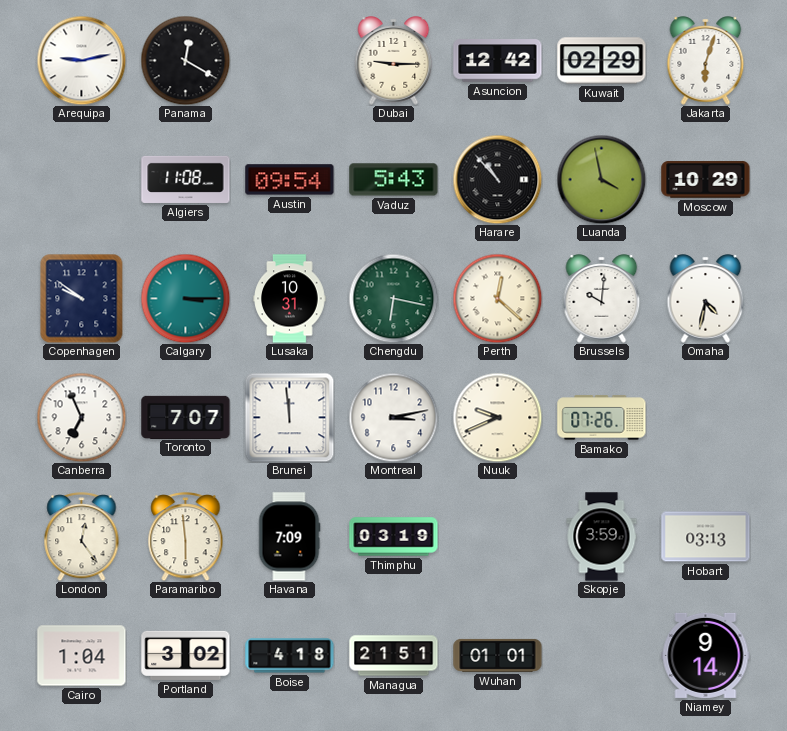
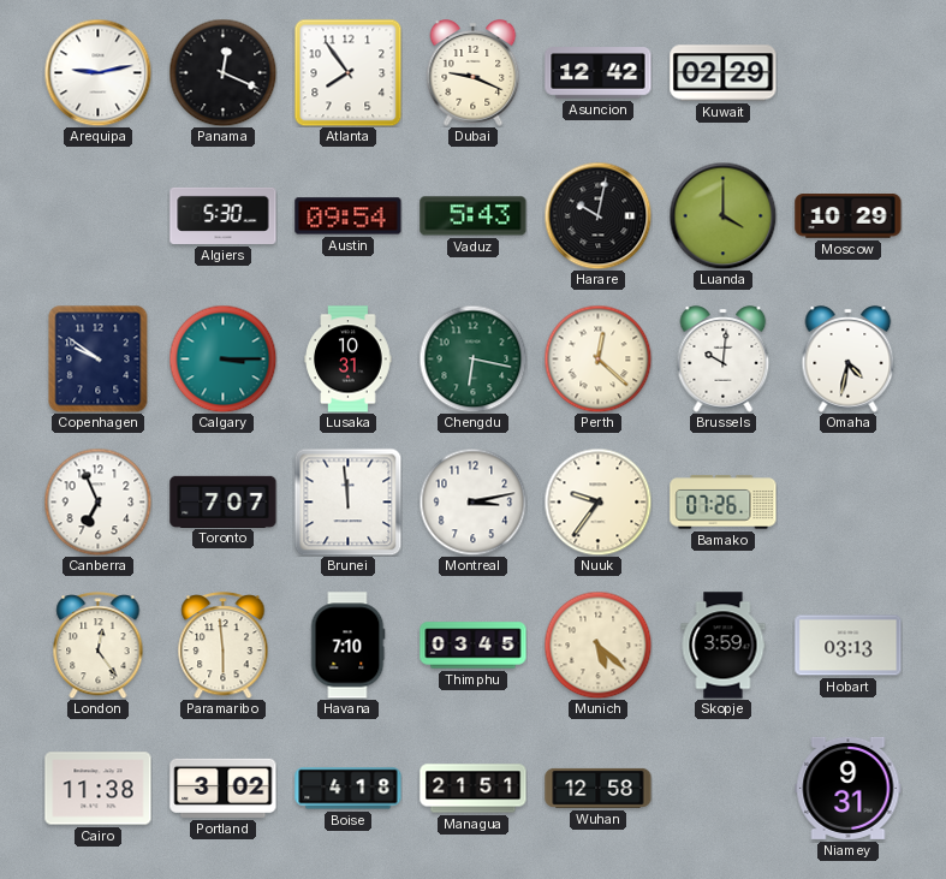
Panama: 12:20 -> 12:19 (222, 72)
Atlanta: none -> 7:54 (347, 72)
Dubai: 9:15 -> 9:19 (474, 73)
Jakarta: 6:03 -> none (706, 61)
Algiers: 11:08 -> 5:30 (224, 215)
Harare: 10:53 -> 10:02 (597, 215)
Luanda: 3:58 -> 4:00 (722, 215)
Nuuk: 9:41 -> 9:36 (597, 501)
Havana: 7:09 -> 7:10 (347, 646)
Thimphu: 03:19 -> 03:45 (474, 646)
Munich: none -> 5:22 (597, 645)
Cairo: 1:04 -> 11:38 (99, 789)
Wuhan: 01:01 -> 12:58 (599, 788)
Niamey: 9:14 -> 9:31 (849, 788)
